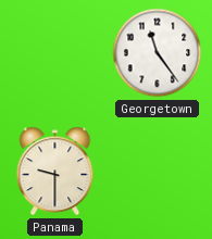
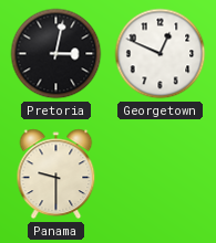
Pretoria: none -> 3:02 (56, 54)
Georgetown: 11:24 -> 12:49 (161, 54)
